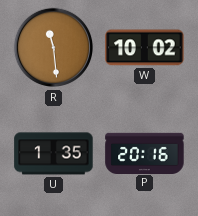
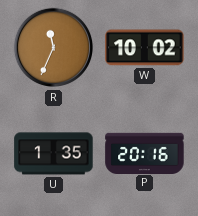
R: 11:29 -> 11:34 (54, 48)
